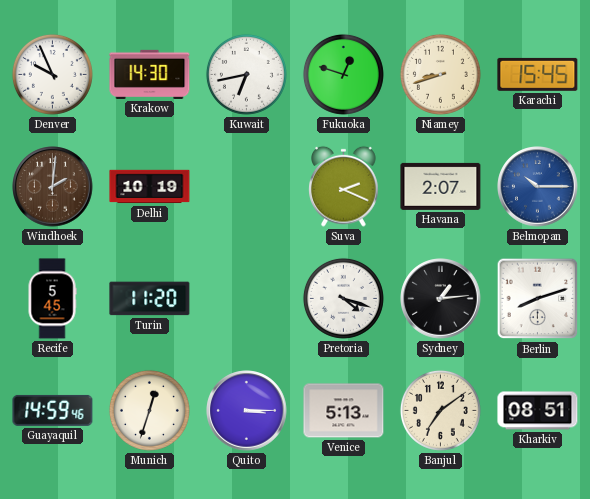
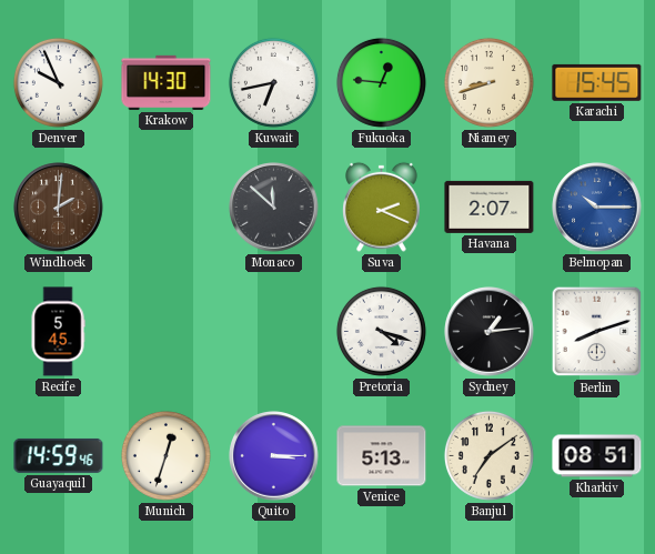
Fukuoka: 12:48 -> 12:46 (381, 82)
Delhi: 10:19 -> none (150, 187)
Monaco: none -> 11:52 (274, 208)
Turin: 11:20 -> none (150, 299)
